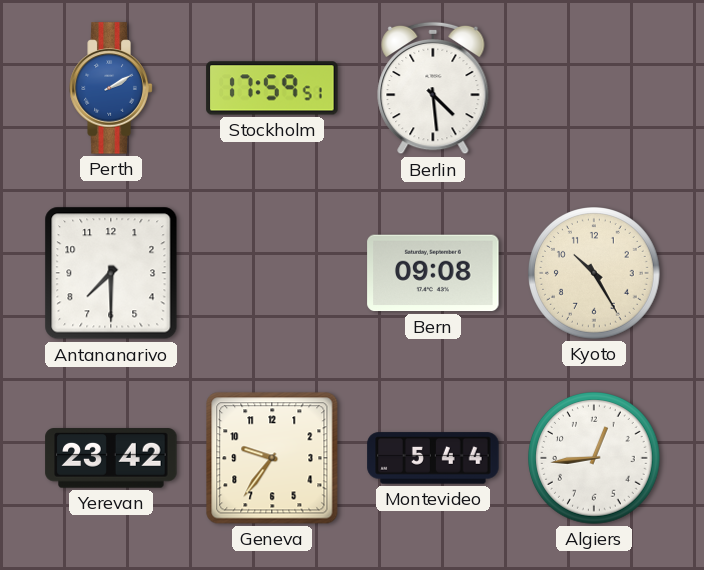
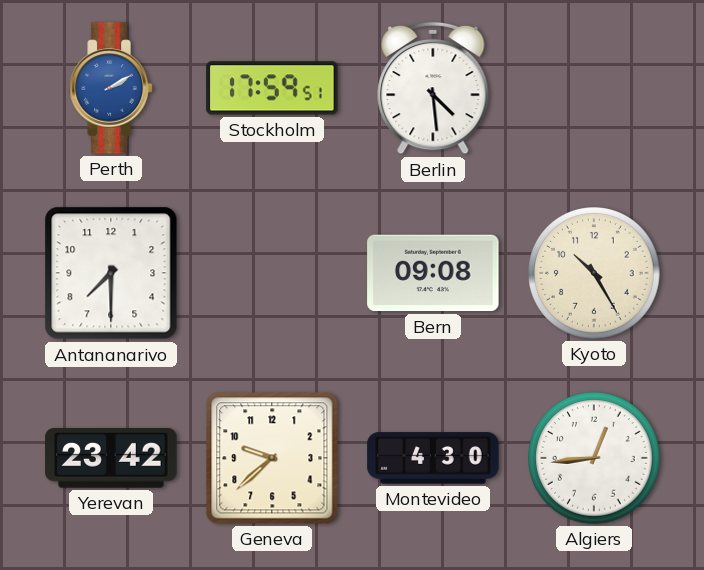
Geneva: 9:36 -> 9:38 (272, 458)
Montevideo: 5:44 -> 4:30 (433, 458)
